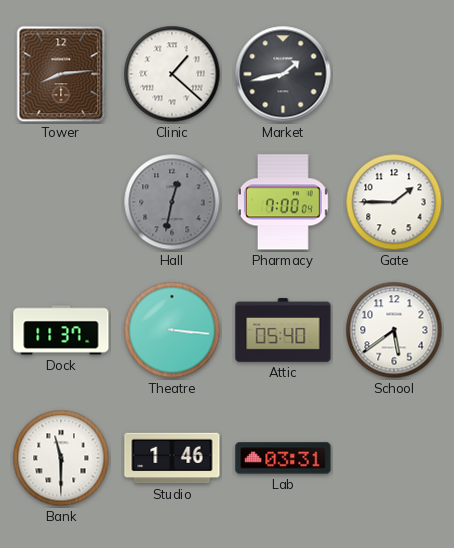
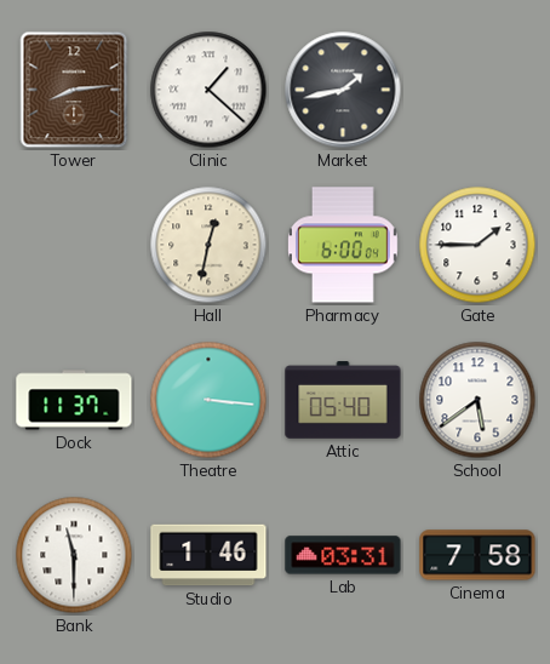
Hall dial: grey -> cream (208, 245)
Pharmacy: 7:00 -> 6:00 (343, 245)
Cinema: none -> 7:58 (477, 555)
